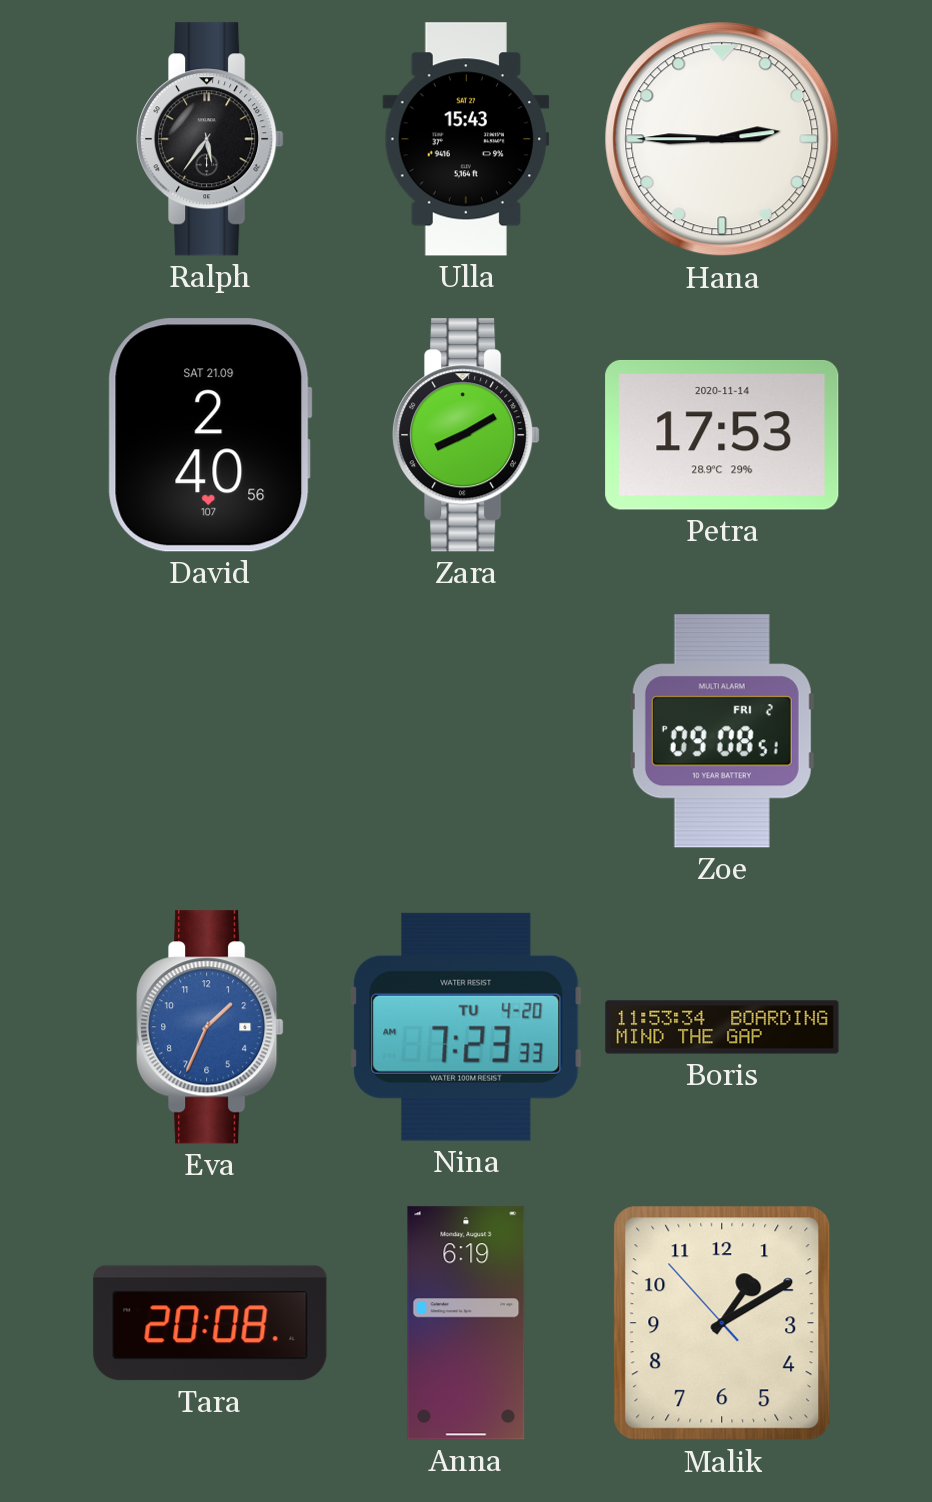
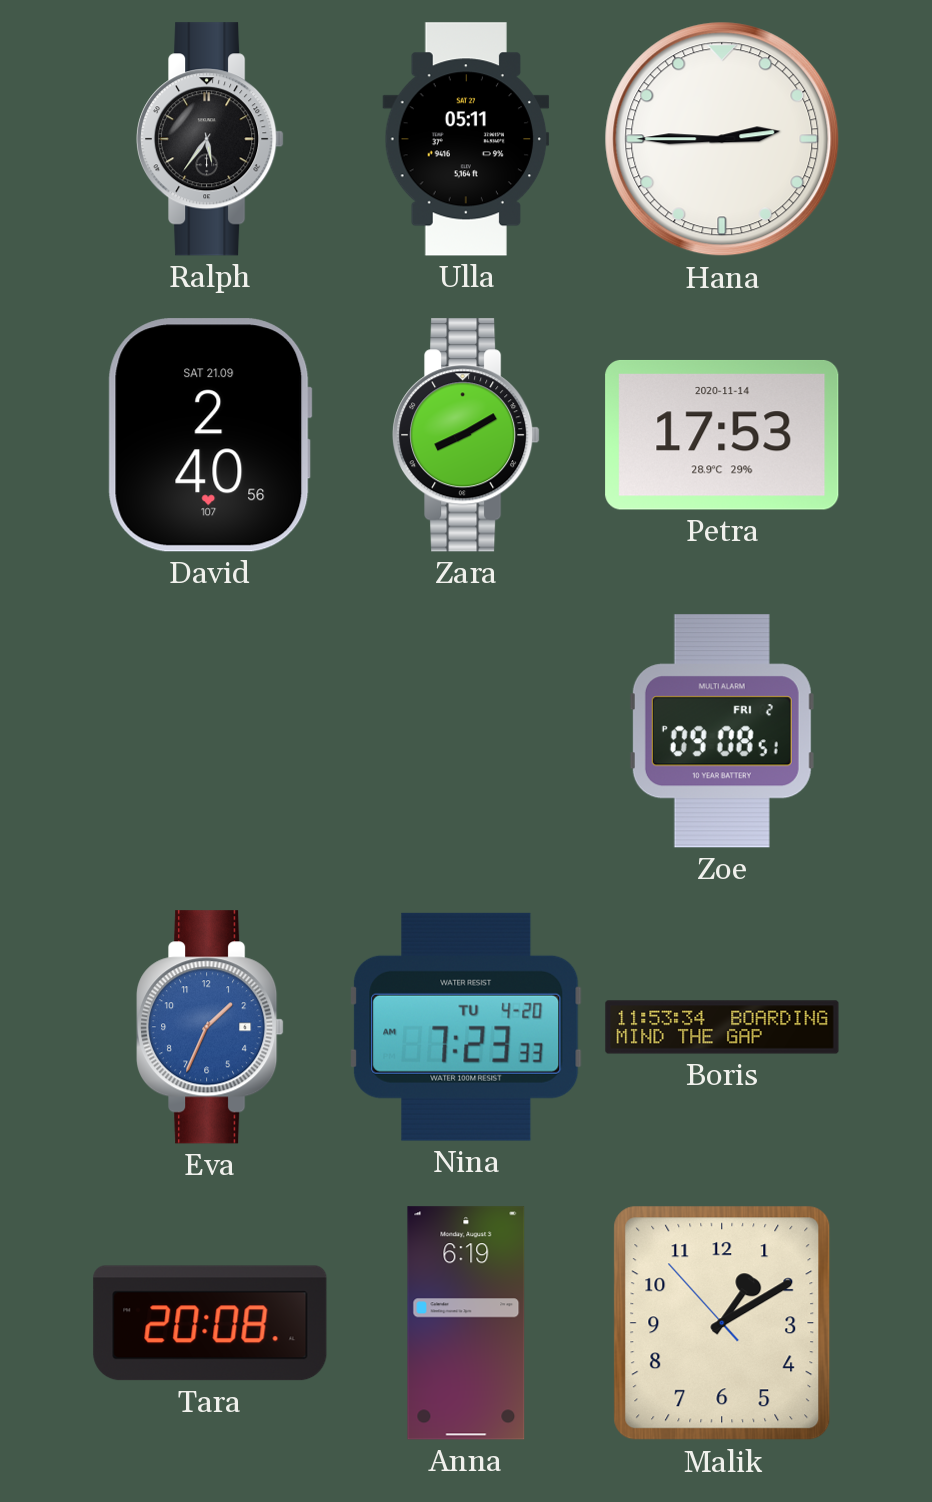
Ulla: 15:43 -> 05:11 (466, 139)
